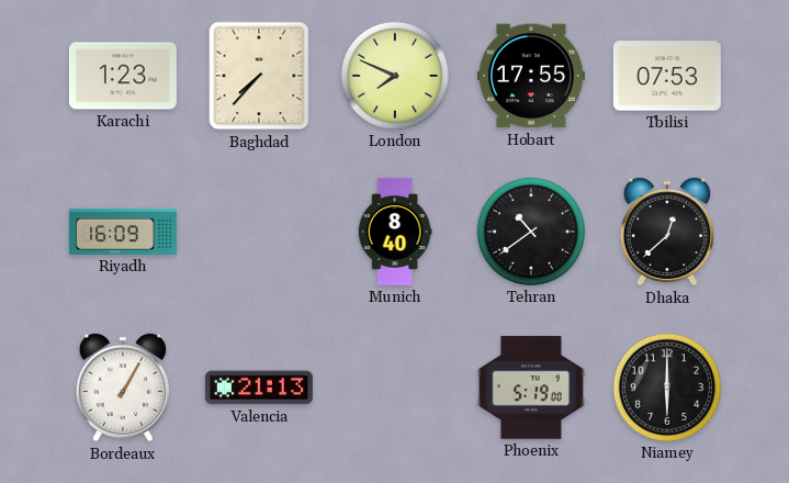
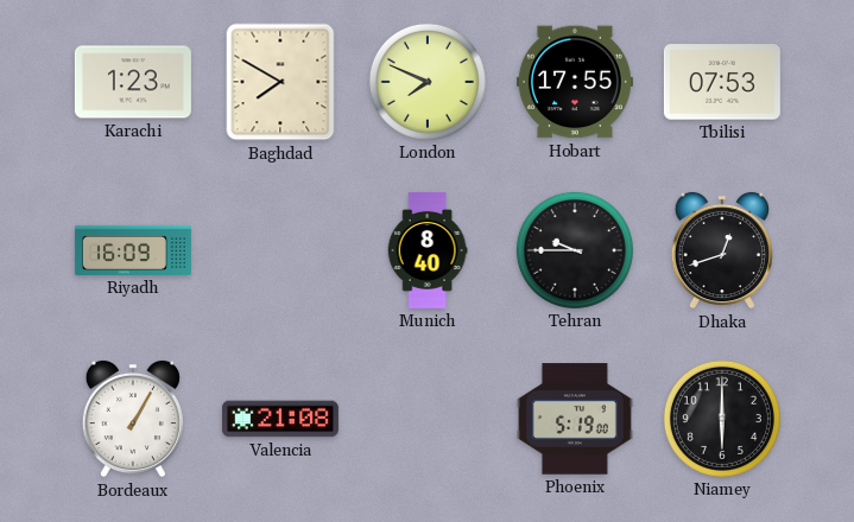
Baghdad: 7:37 -> 7:50 (280, 82)
Tehran: 10:39 -> 9:45 (575, 250)
Dhaka: 12:38 -> 12:42 (722, 250)
Valencia: 21:13 -> 21:08 (280, 419)
